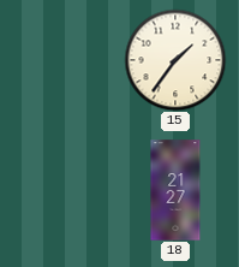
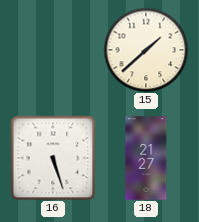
15: 1:36 -> 1:38 (146, 50)
16: none -> 5:27 (53, 158)
